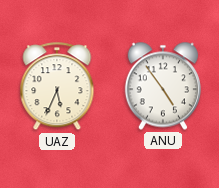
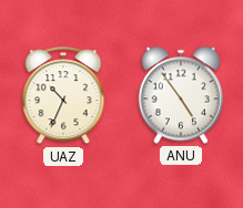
UAZ: 5:34 -> 10:34 (63, 96)
